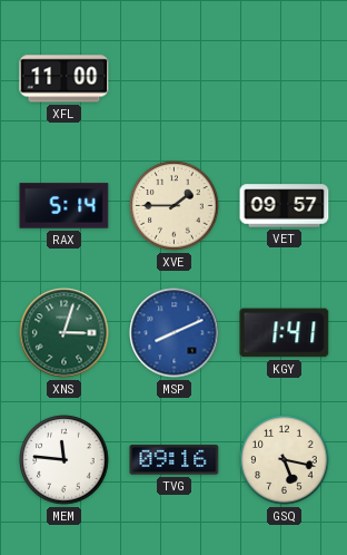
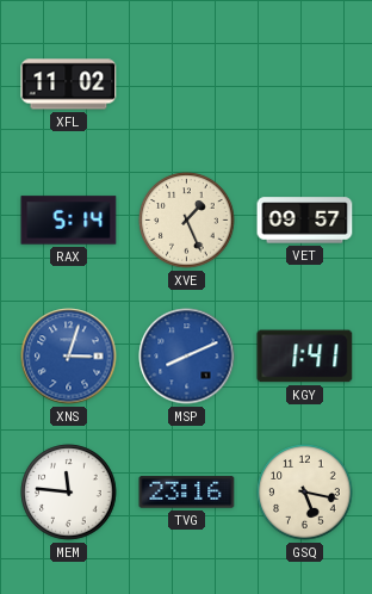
XFL: 11:00 -> 11:02 (69, 85)
XVE: 1:45 -> 1:26 (187, 221)
XNS dial: green -> blue (69, 357)
TVG: 09:16 -> 23:16 (187, 493)
